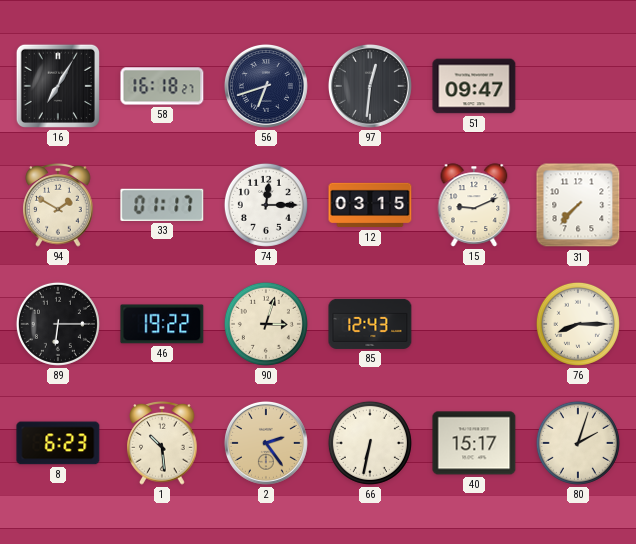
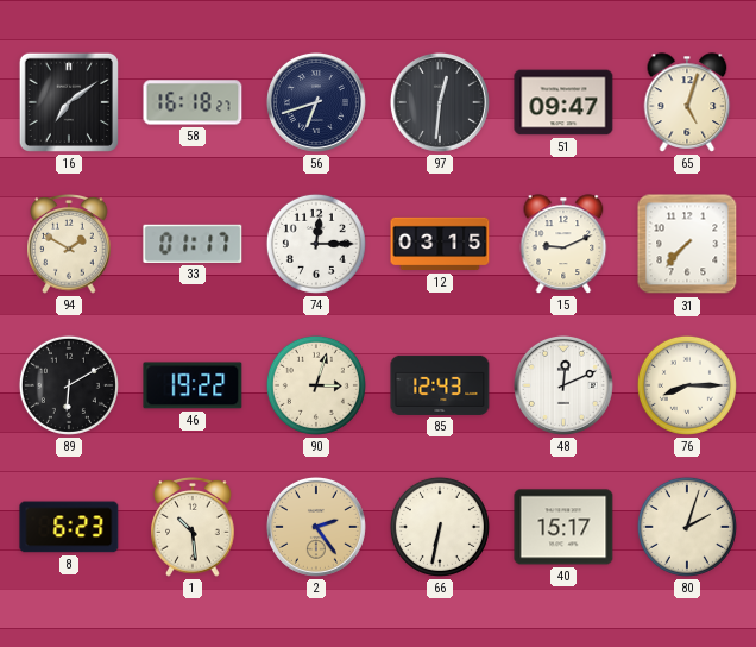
16: 7:05 -> 7:09 (69, 102)
65: none -> 5:03 (687, 102)
89: 6:15 -> 6:10 (69, 385)
48: none -> 12:11 (563, 385)
